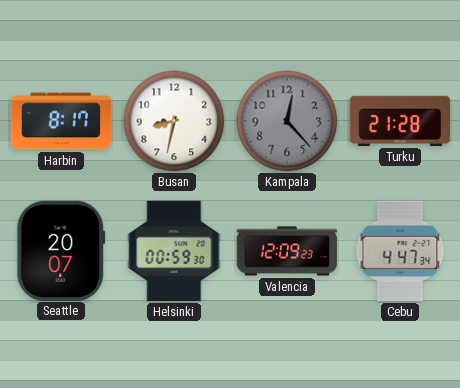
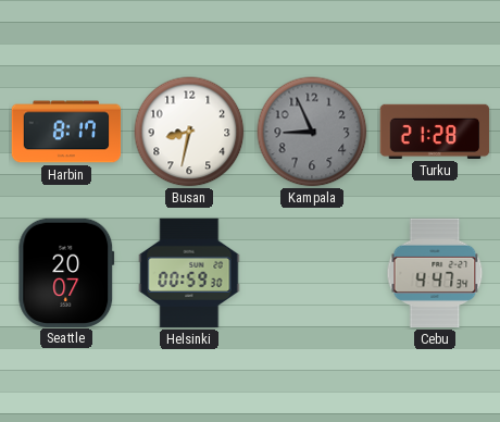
Kampala: 12:23 -> 8:56 (312, 132)
Valencia: 12:09 -> none (287, 251)
